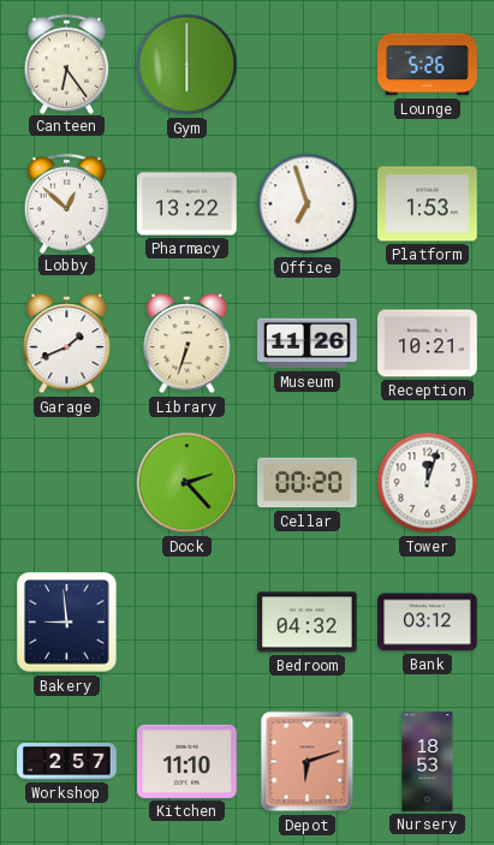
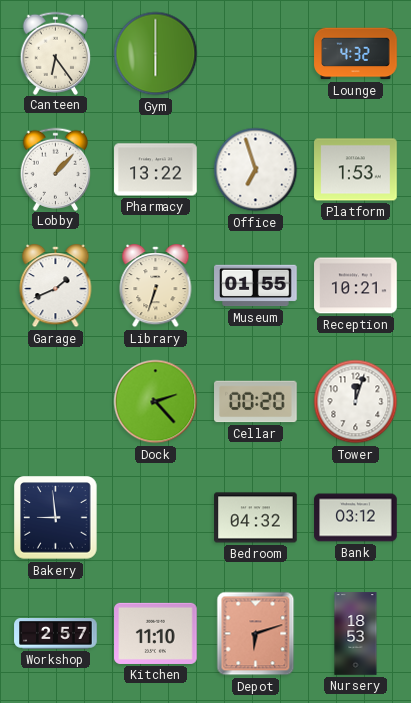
Lounge: 5:26 -> 4:32 (356, 54)
Lobby: 12:52 -> 1:07 (56, 169)
Museum: 11:26 -> 01:55 (256, 286)
